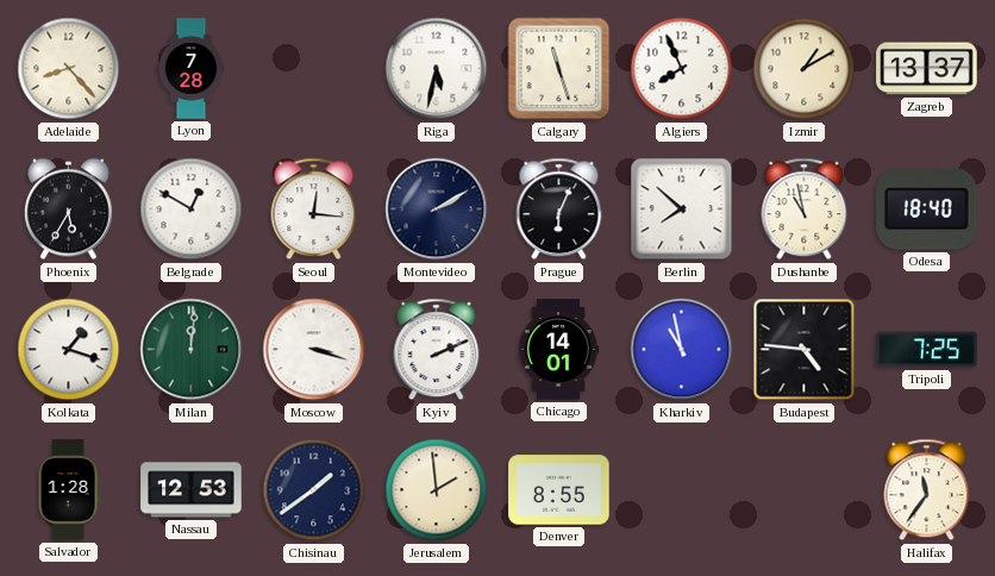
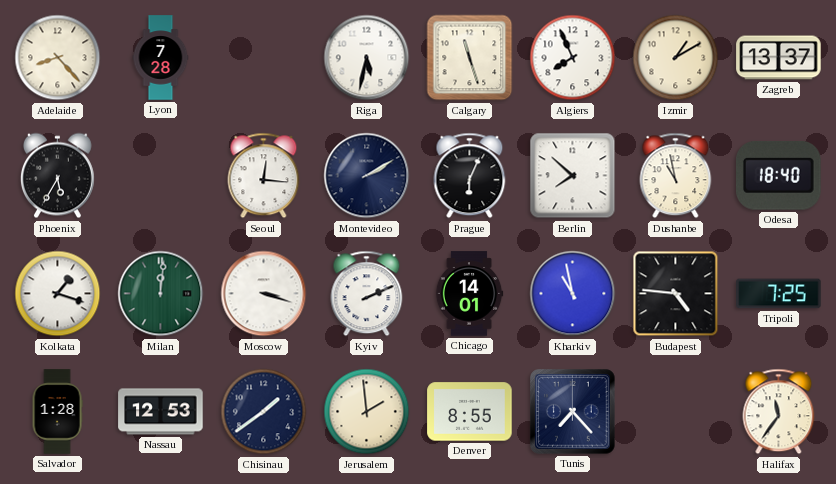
Belgrade: 12:50 -> none (192, 209)
Tunis: none -> 7:23 (573, 412)
